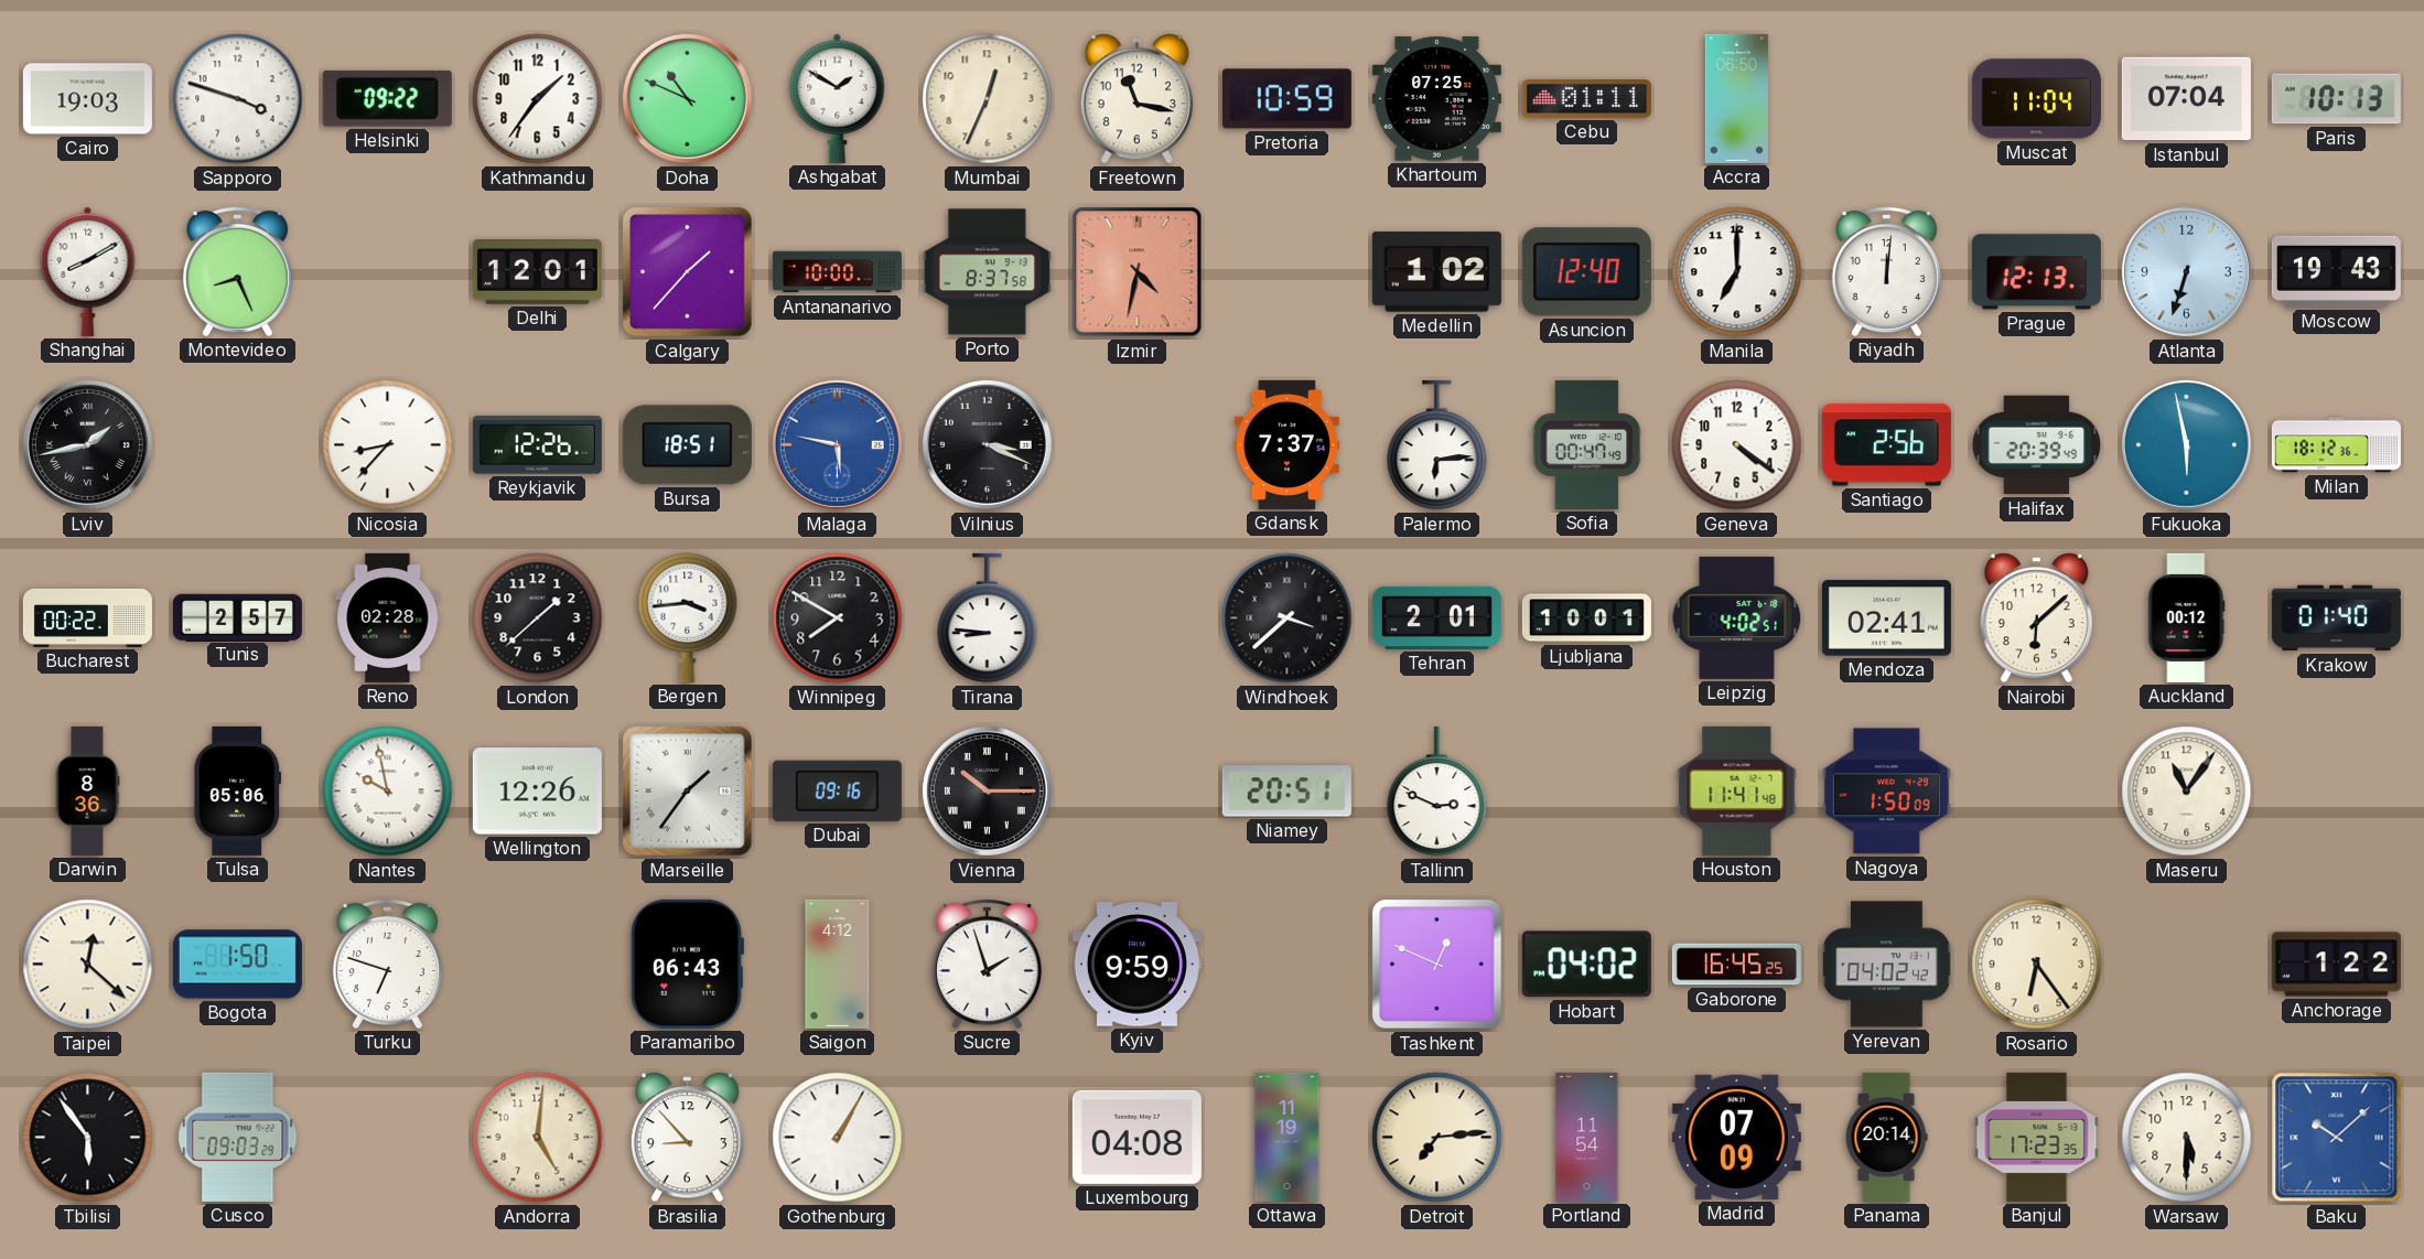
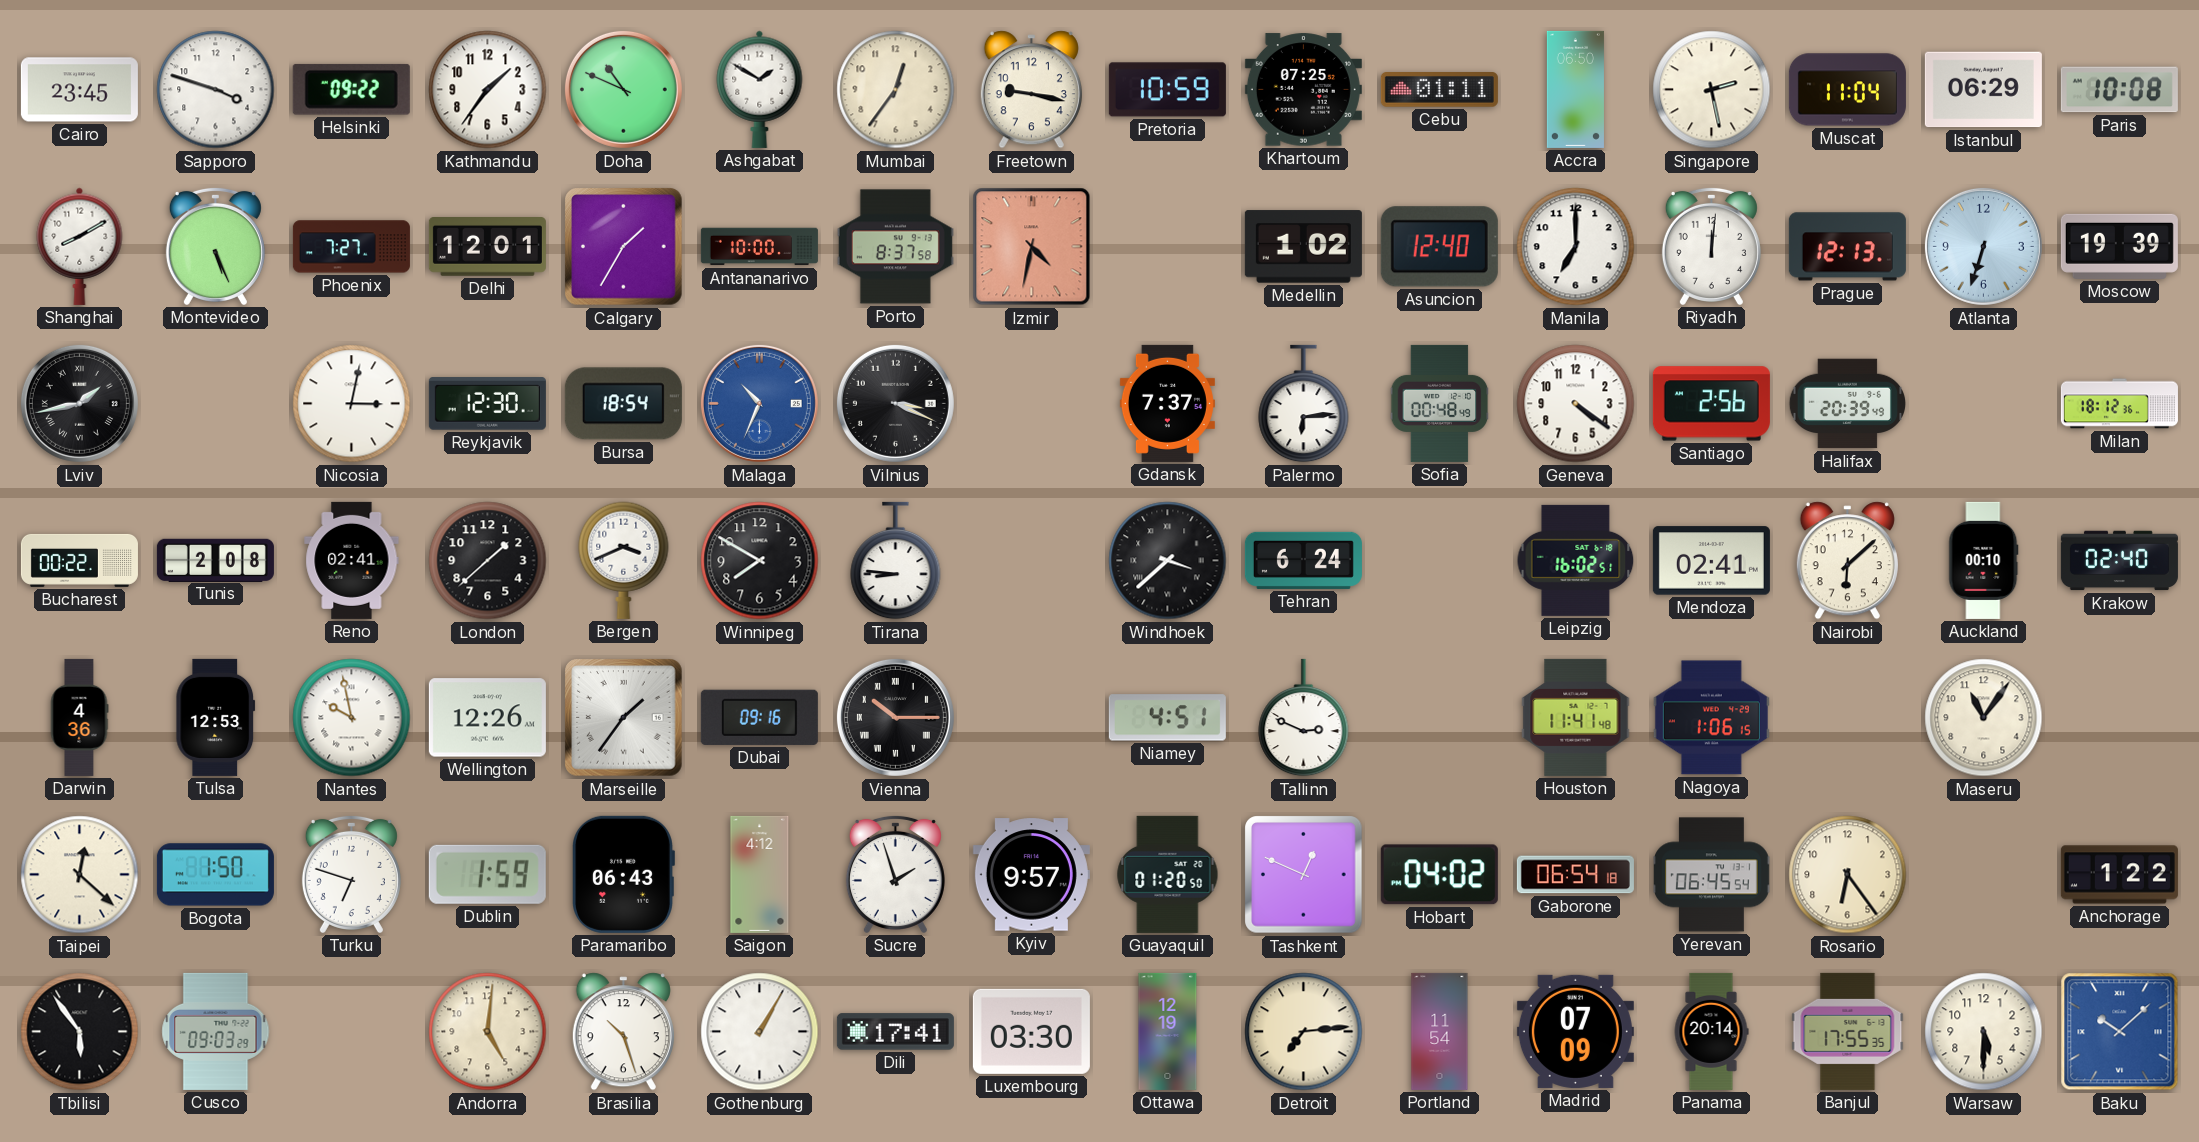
Cairo: 19:03 -> 23:45 (79, 90)
Mumbai: 12:34 -> 12:36 (896, 90)
Freetown: 11:17 -> 9:17 (1031, 90)
Singapore: none -> 2:28 (1712, 90)
Istanbul: 07:04 -> 06:29 (1983, 90)
Paris: 10:13 -> 10:08 (2119, 90)
Montevideo: 8:26 -> 5:26 (215, 246)
Phoenix: none -> 7:27 (351, 247)
Calgary: 1:37 -> 1:35 (624, 247)
Moscow: 19:43 -> 19:39 (2119, 246)
Nicosia: 8:37 -> 3:02 (352, 404)
Reykjavik: 12:26 -> 12:30 (487, 404)
Bursa: 18:51 -> 18:54 (623, 404)
Malaga: 5:47 -> 10:34 (759, 403)
Sofia: 00:47 -> 00:48 (1440, 403)
Fukuoka: 5:58 -> none (2186, 444)
Tunis: 2:57 -> 2:08 (215, 560)
Reno: 02:28 -> 02:41 (352, 560)
Bergen: 3:44 -> 3:41 (624, 560)
Tehran: 2:01 -> 6:24 (1303, 560)
Ljubljana: 10:01 -> none (1586, 618)
Leipzig: 4:02 -> 16:02 (1576, 560)
Auckland: 00:12 -> 00:10 (1984, 560)
Krakow: 01:40 -> 02:40 (2119, 561)
Darwin: 8:36 -> 4:36 (79, 717)
Tulsa: 05:06 -> 12:53 (216, 717)
Niamey: 20:51 -> 4:51 (1167, 718)
Nagoya: 1:50 -> 1:06 (1711, 718)
Dublin: none -> 1:59 (487, 874)
Kyiv: 9:59 -> 9:57 (1031, 875)
Guayaquil: none -> 01:20 (1168, 874)
Gaborone: 16:45 -> 06:54 (1575, 875)
Yerevan: 04:02 -> 06:45 (1712, 875)
Brasilia: 8:53 -> 10:27 (623, 1032)
Dili: none -> 17:41 (895, 1032)
Luxembourg: 04:08 -> 03:30 (1031, 1031)
Ottawa: 11:19 -> 12:19 (1168, 1031)
Banjul: 17:23 -> 17:55 (1848, 1031)
